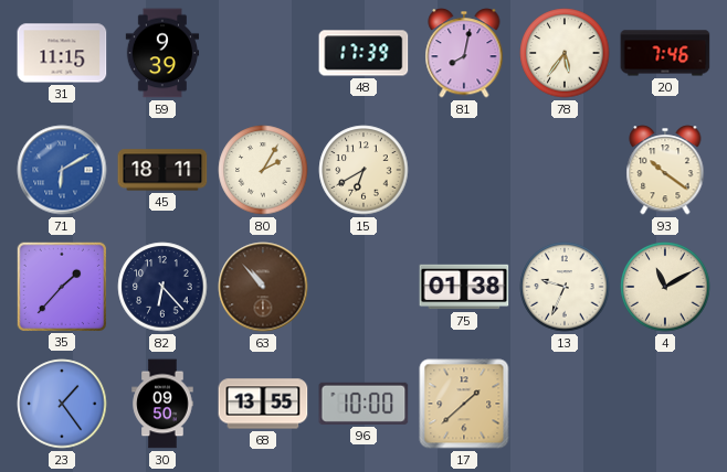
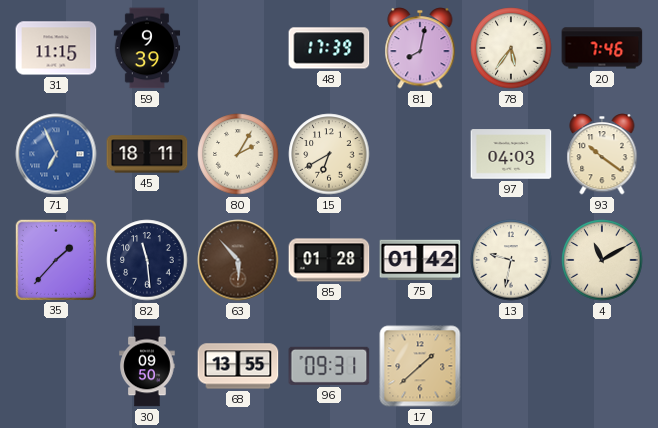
71: 6:10 -> 6:56 (56, 154)
97: none -> 04:03 (511, 154)
82: 6:23 -> 11:29 (147, 260)
63: 10:53 -> 5:53 (238, 260)
85: none -> 01:28 (329, 260)
75: 01:38 -> 01:42 (420, 260)
13: 9:34 -> 9:32 (511, 260)
23: 1:24 -> none (62, 404)
96: 10:00 -> 09:31 (329, 366)
